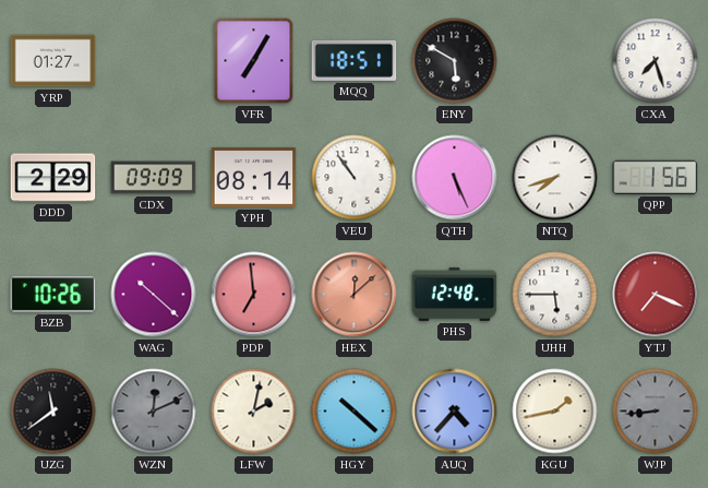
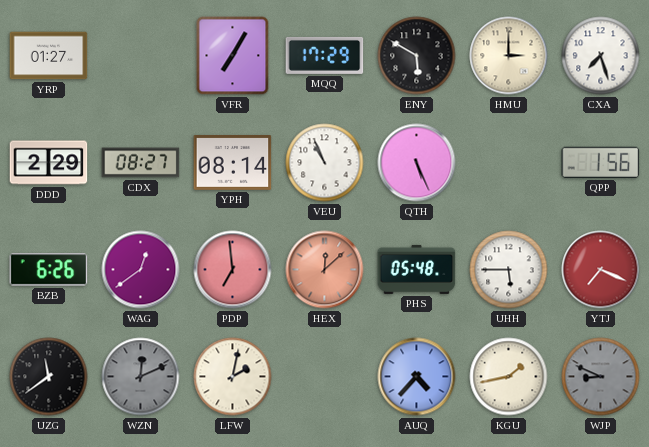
MQQ: 18:51 -> 17:29 (325, 55)
HMU: none -> 3:00 (509, 56)
CDX: 09:09 -> 08:27 (141, 163)
VEU: 10:54 -> 10:56 (325, 163)
NTQ: 7:42 -> none (555, 178)
BZB: 10:26 -> 6:26 (49, 270)
WAG: 10:22 -> 12:39 (141, 270)
PHS: 12:48 -> 05:48 (417, 269)
HGY: 10:22 -> none (355, 412)
WJP: 8:44 -> 8:49 (601, 377)
